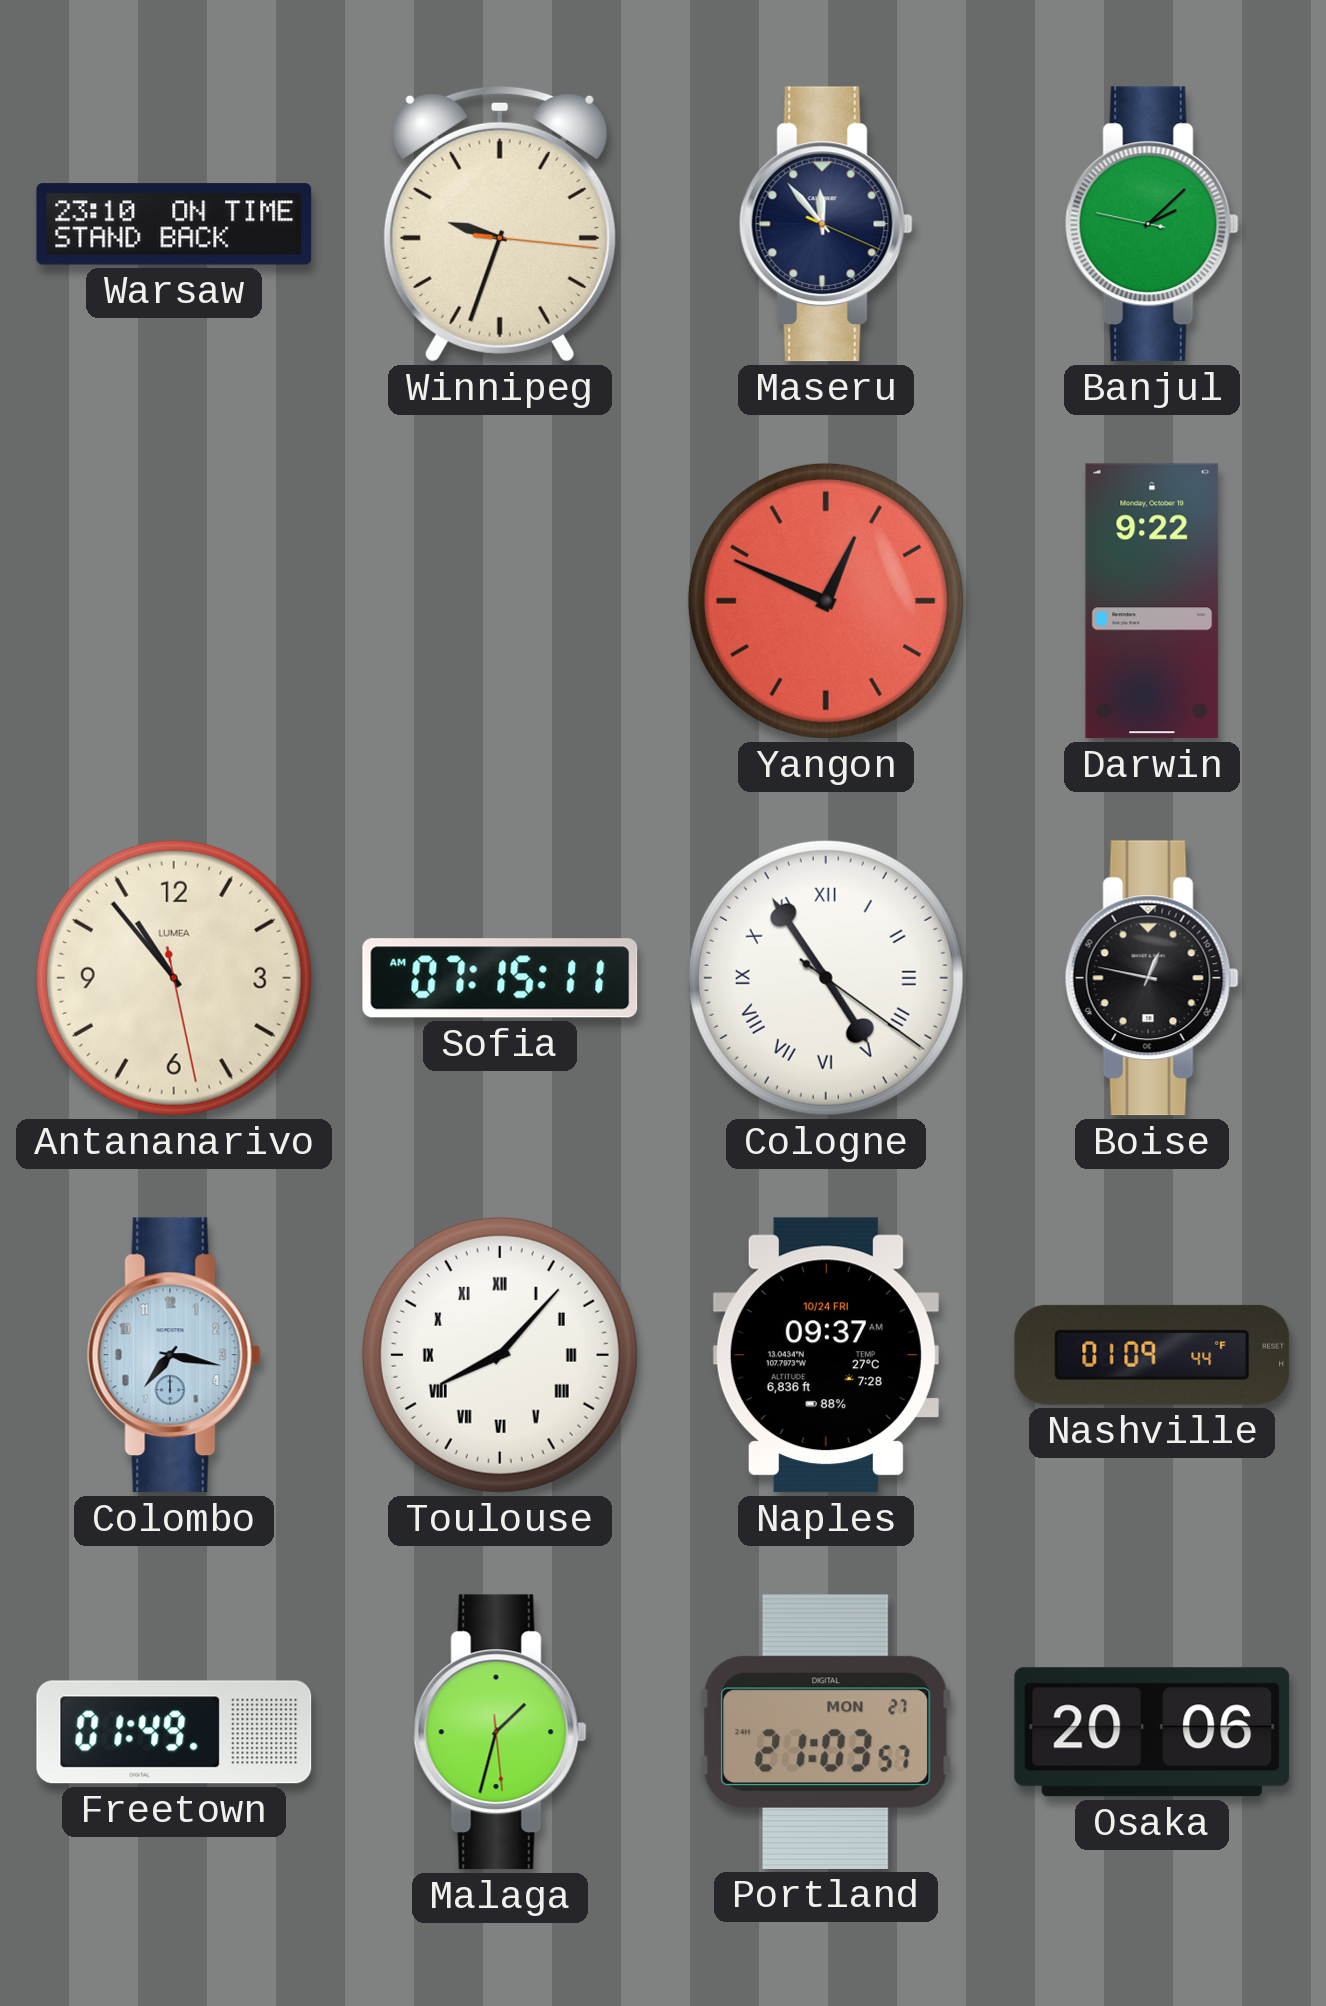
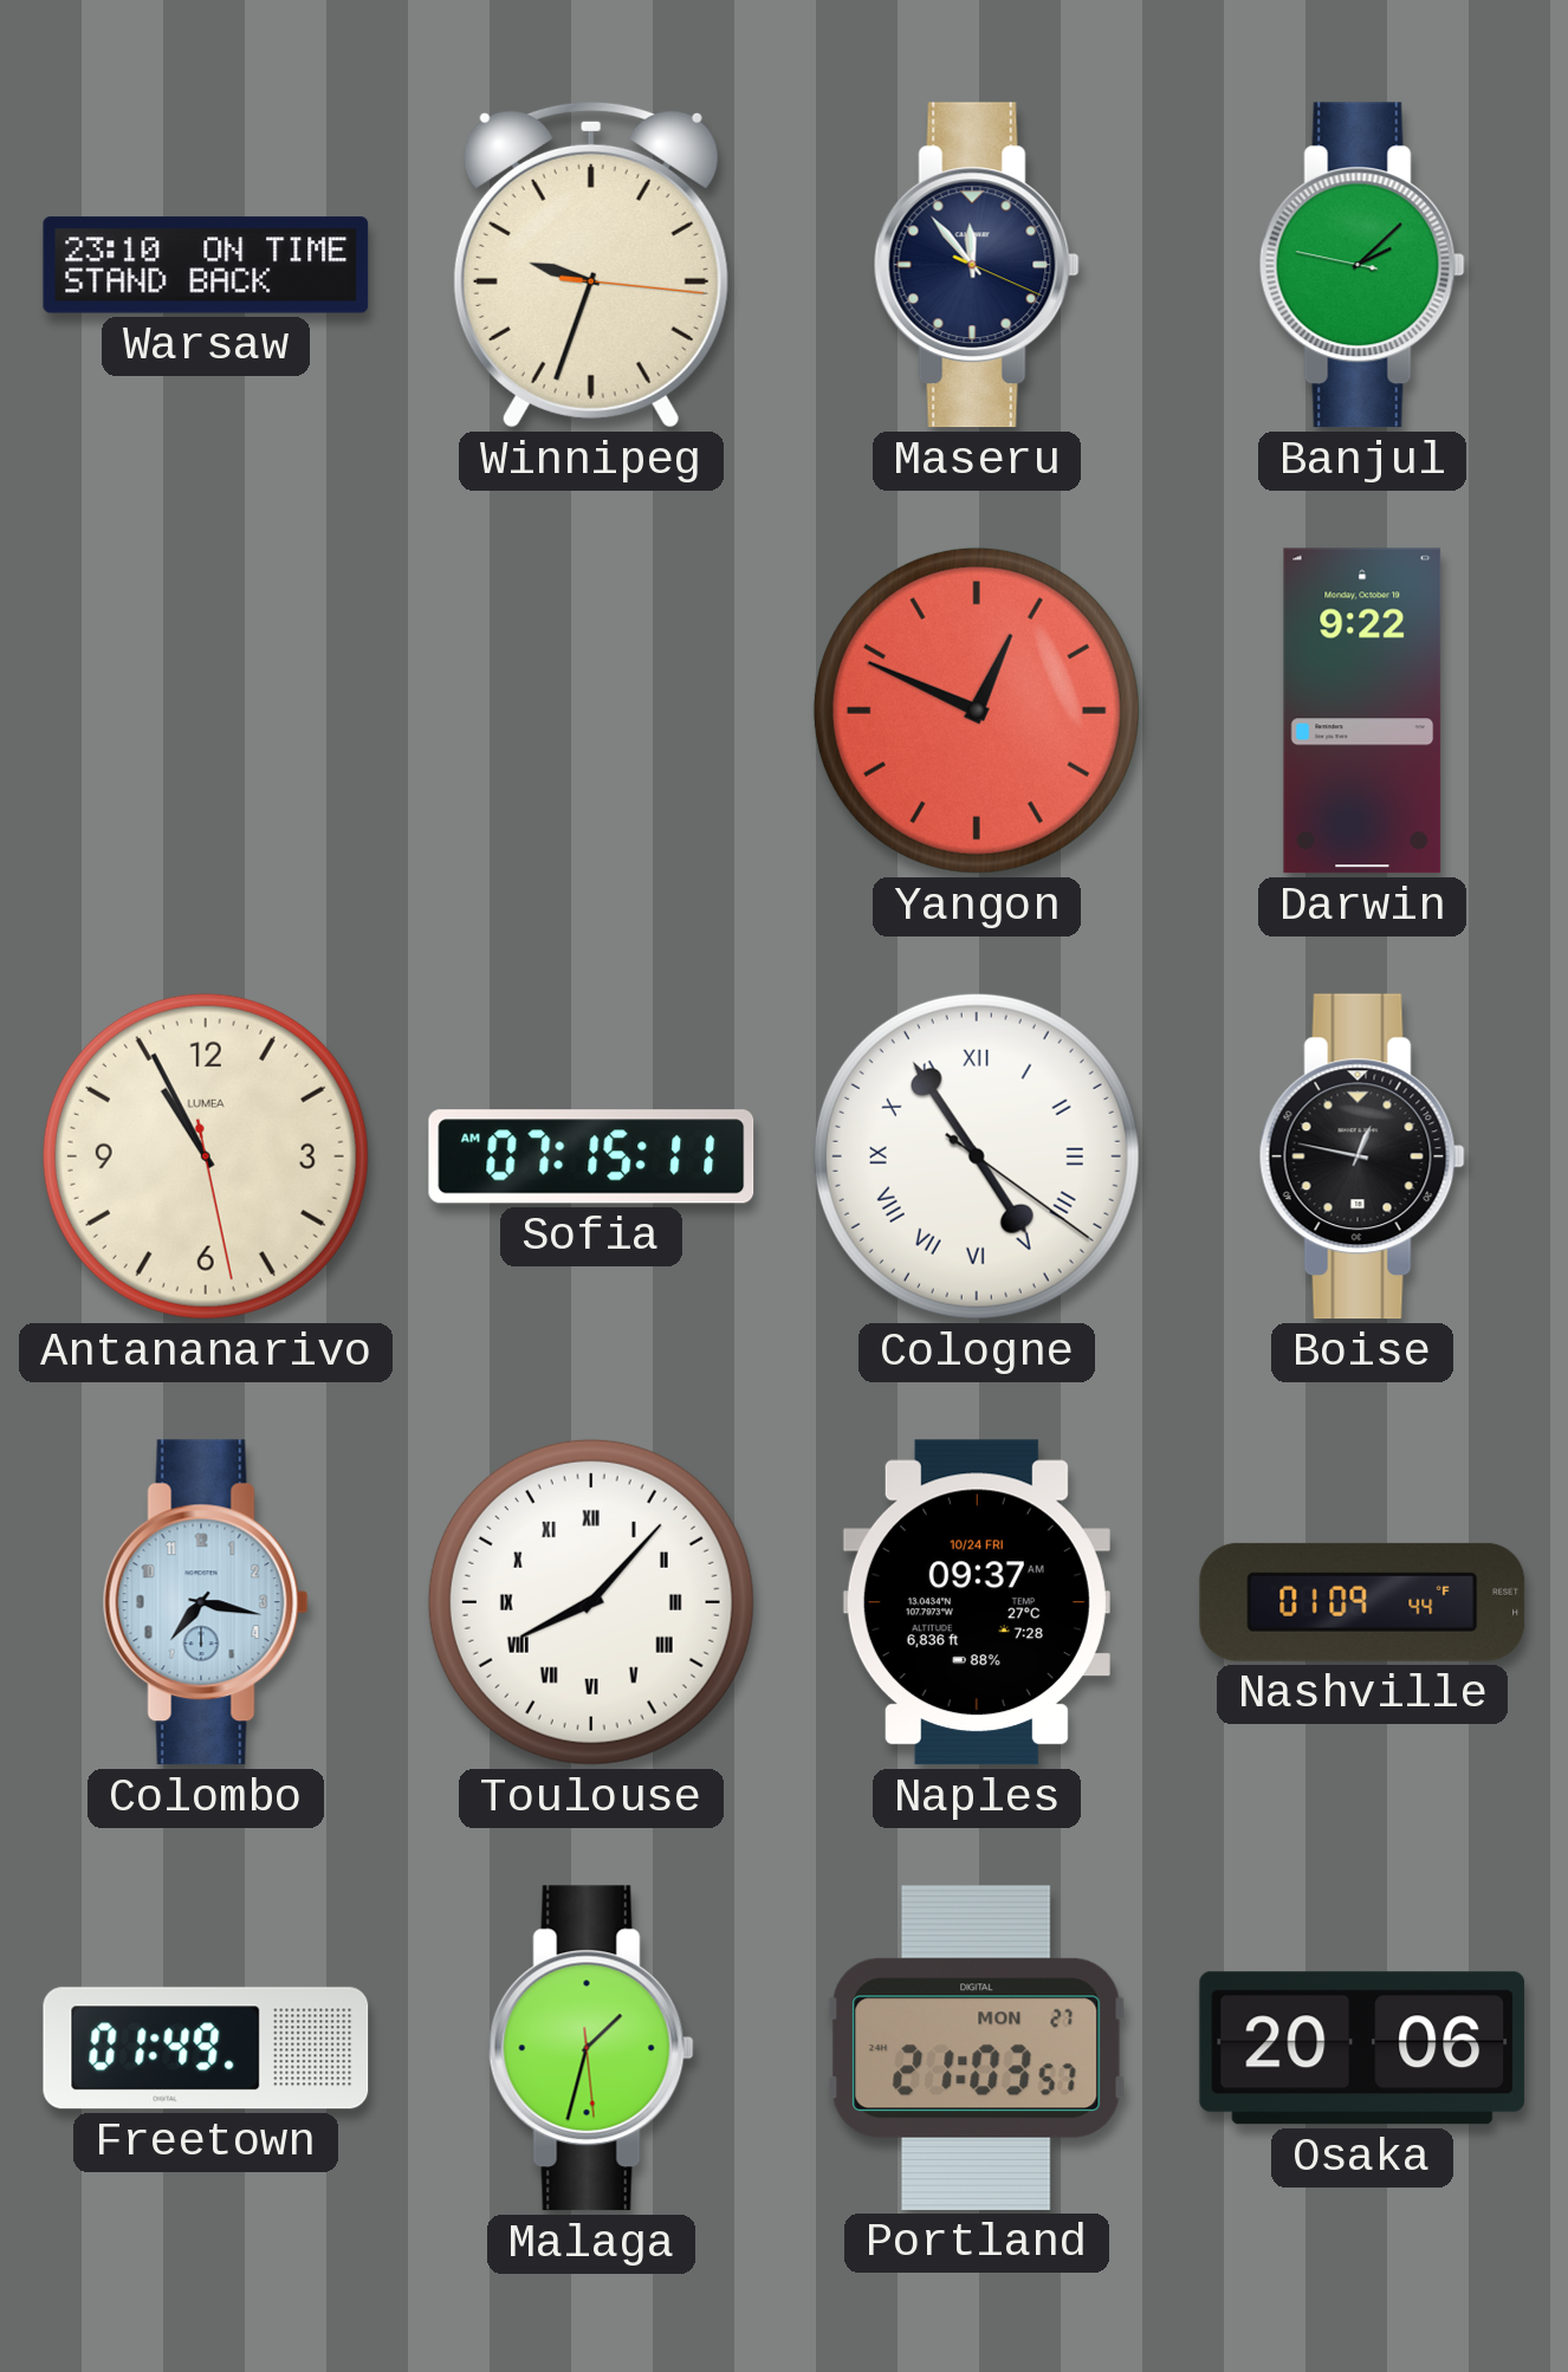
Antananarivo: 10:53 -> 10:55 (206, 1156)
